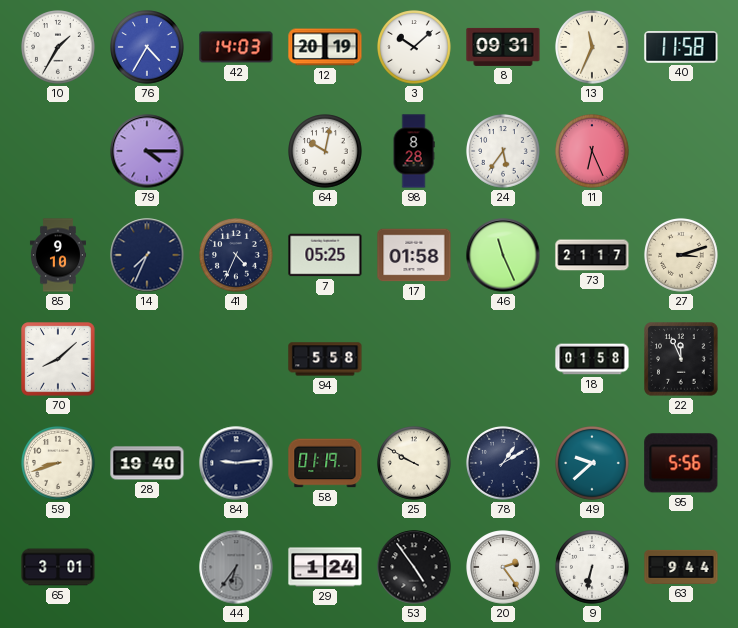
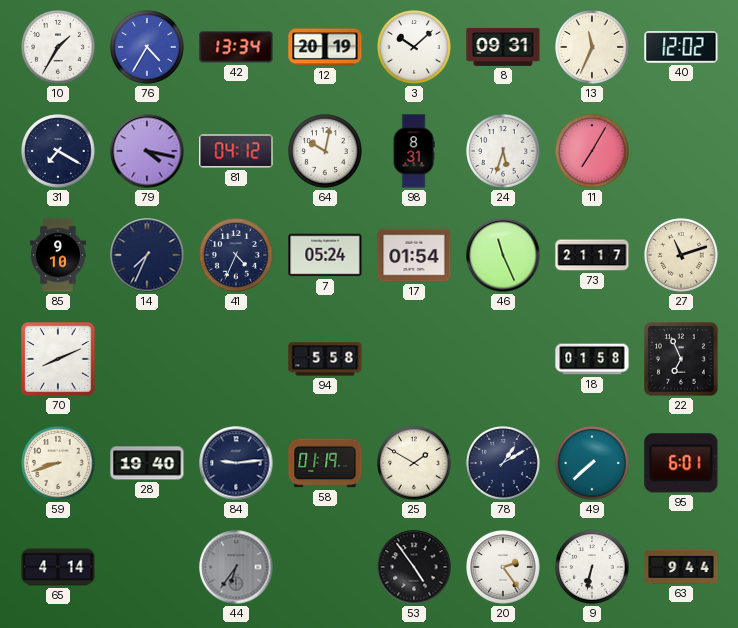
42: 14:03 -> 13:34 (236, 47)
40: 11:58 -> 12:02 (681, 47)
31: none -> 7:20 (58, 151)
79: 4:15 -> 4:17 (147, 151)
81: none -> 04:12 (236, 151)
98: 8:28 -> 8:31 (414, 151)
24: 5:36 -> 5:33 (503, 151)
11: 6:26 -> 7:05 (592, 151)
7: 05:25 -> 05:24 (325, 255)
17: 01:58 -> 01:54 (414, 255)
27: 3:12 -> 11:12 (681, 255)
70: 8:08 -> 8:11 (58, 359)
22: 11:56 -> 6:56 (681, 359)
25: 9:50 -> 1:50 (414, 463)
49: 9:38 -> 7:38 (592, 463)
95: 5:56 -> 6:01 (681, 463)
65: 3:01 -> 4:14 (58, 567)
29: 1:24 -> none (325, 567)
